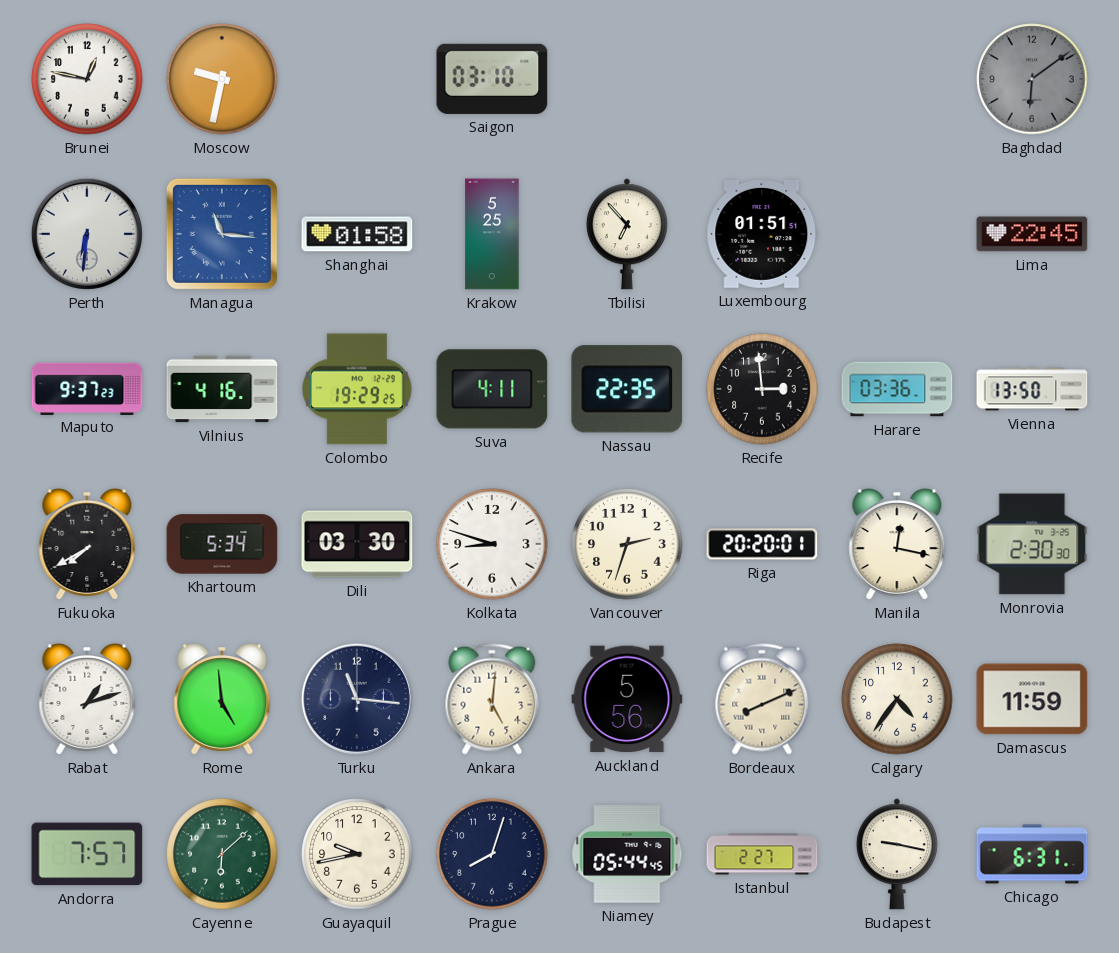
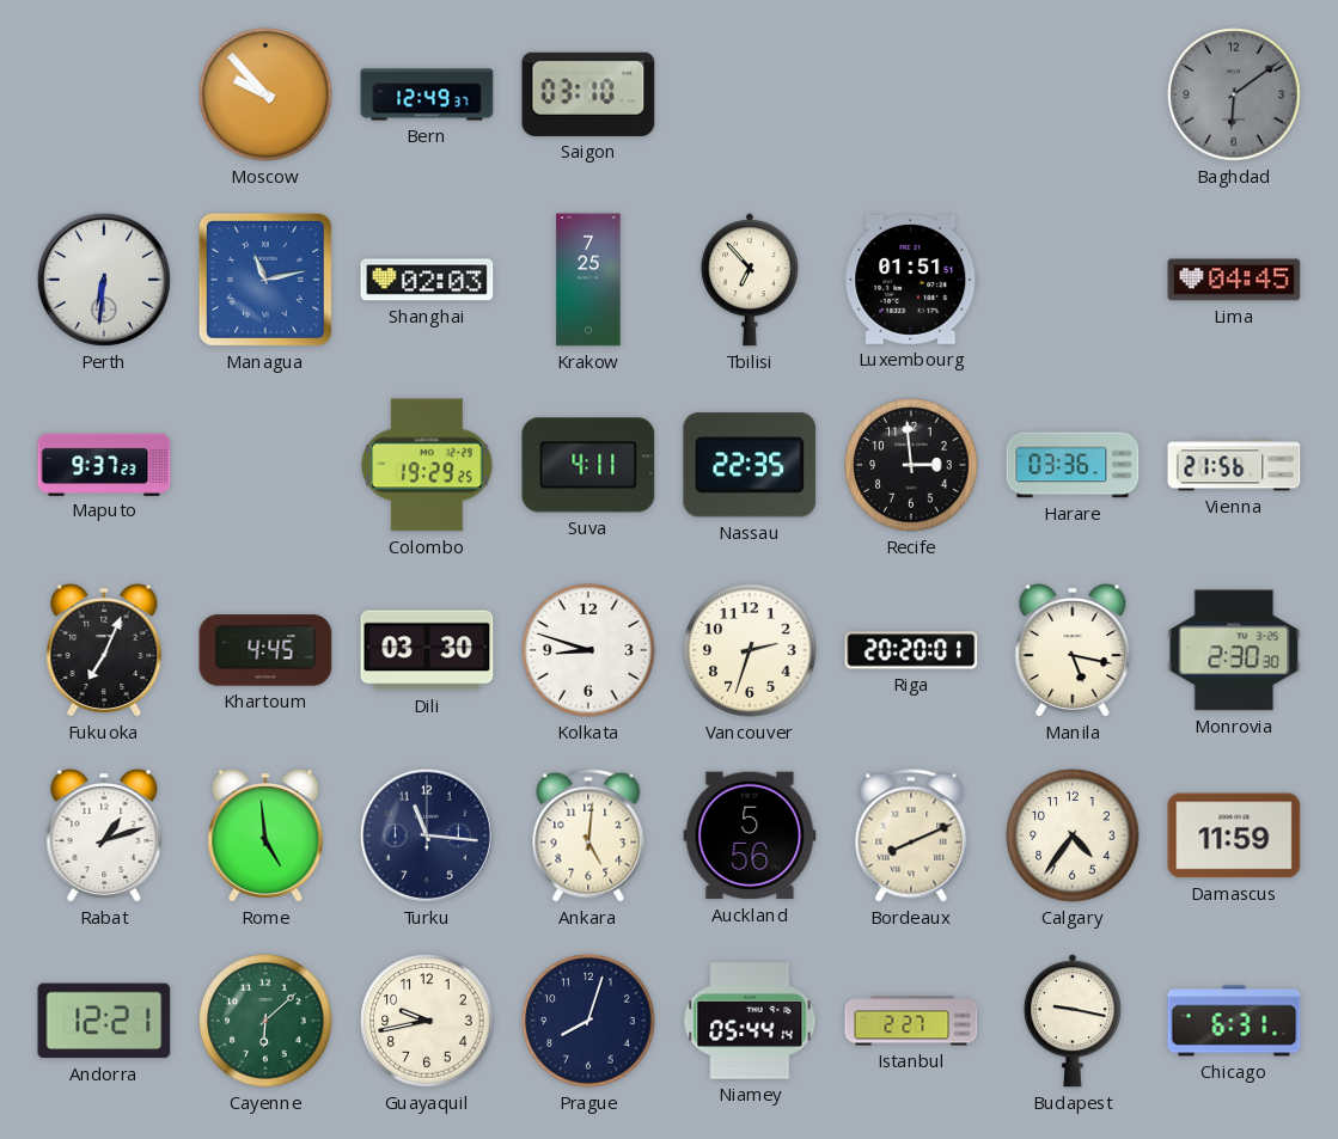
Brunei: 12:47 -> none (87, 79)
Moscow: 9:32 -> 9:53 (265, 94)
Bern: none -> 12:49 (427, 94)
Managua: 11:16 -> 11:13 (265, 280)
Shanghai: 01:58 -> 02:03 (427, 280)
Krakow: 5:25 -> 7:25 (588, 280)
Lima: 22:45 -> 04:45 (1234, 280)
Vilnius: 4:16 -> none (222, 389)
Vienna: 13:50 -> 21:56 (1234, 465)
Fukuoka: 7:40 -> 7:04 (104, 651)
Khartoum: 5:34 -> 4:45 (265, 650)
Manila: 12:17 -> 5:17 (1073, 651)
Andorra: 7:57 -> 12:21 (104, 1021)
Niamey: 05:44:45 -> 05:44:14 (750, 1021)
